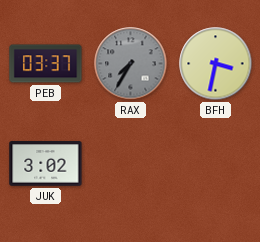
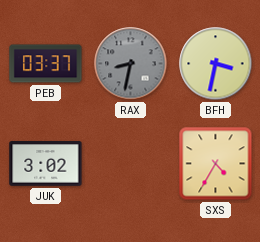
RAX: 7:35 -> 8:32 (131, 64)
SXS: none -> 4:35 (216, 164)
